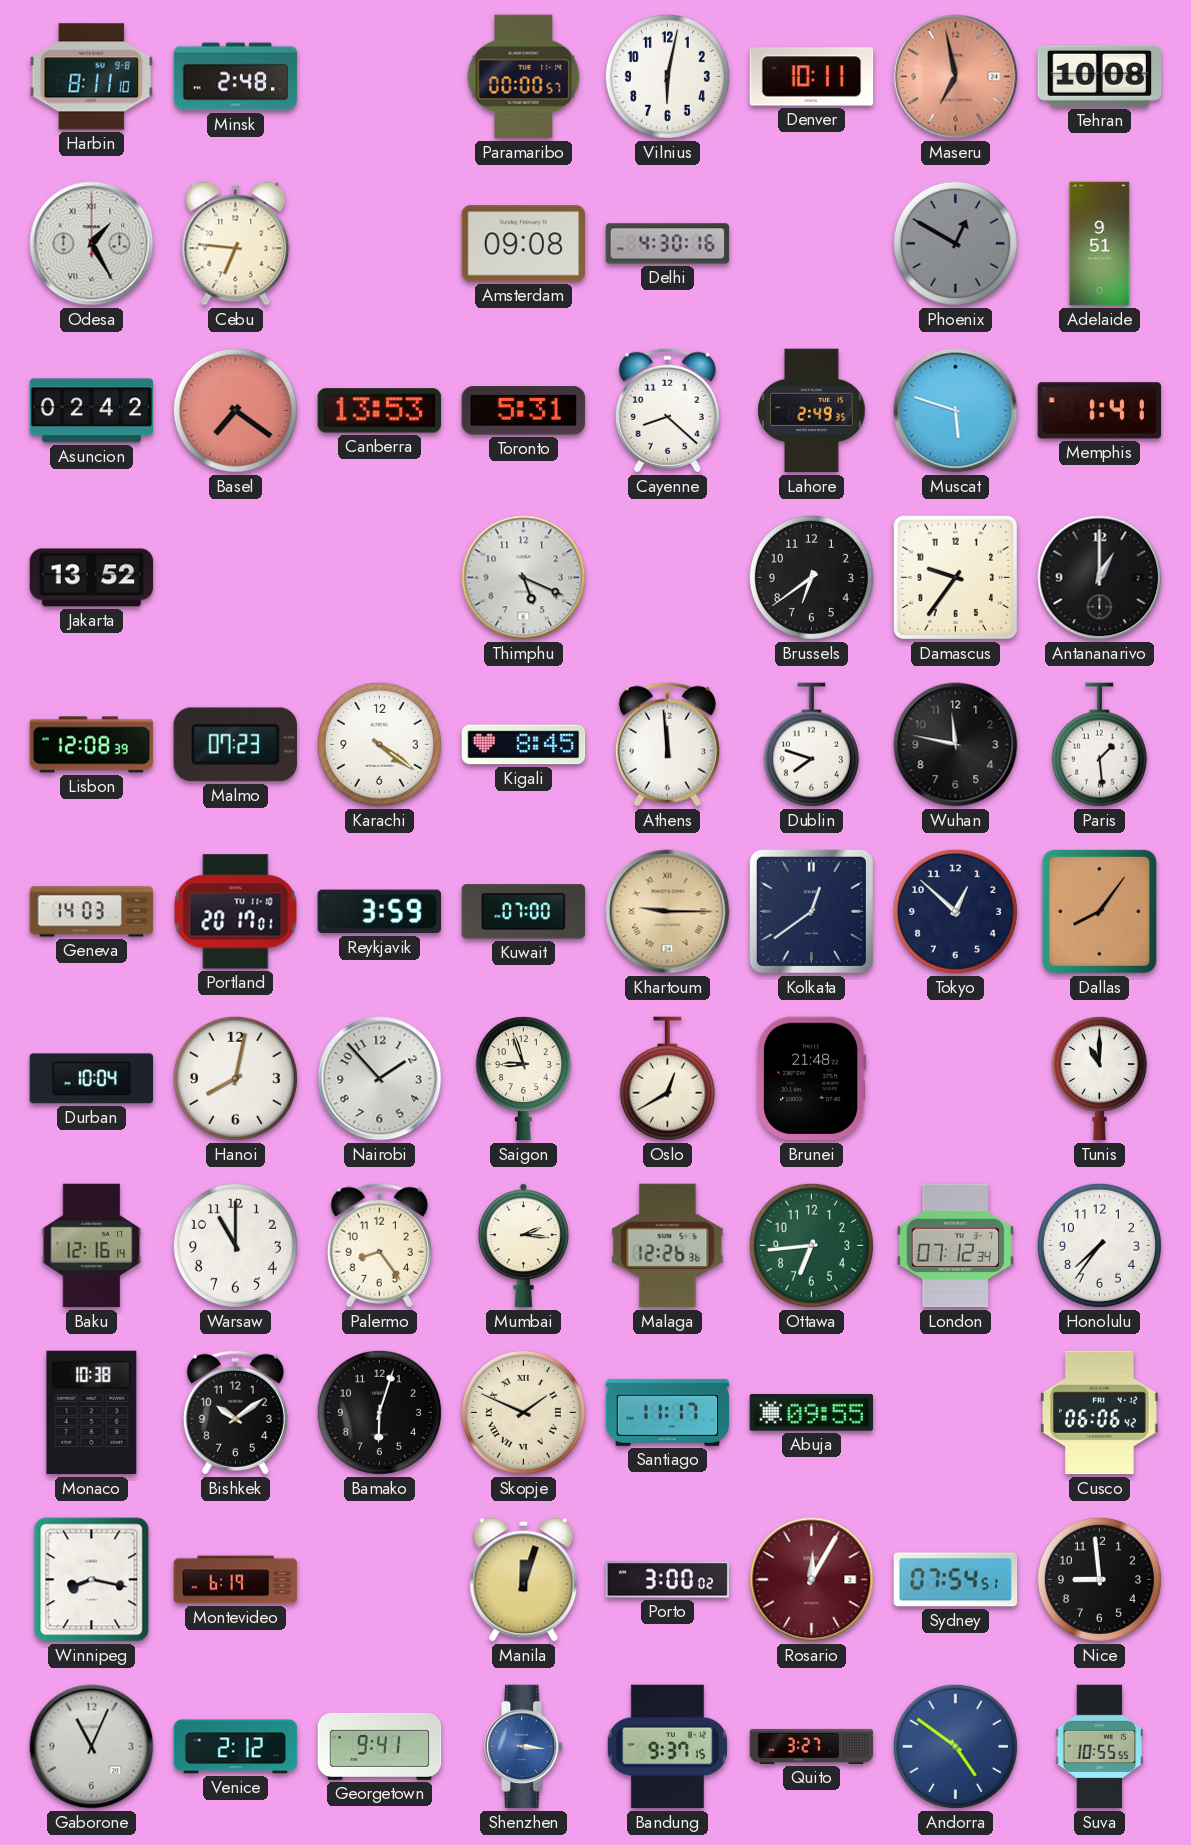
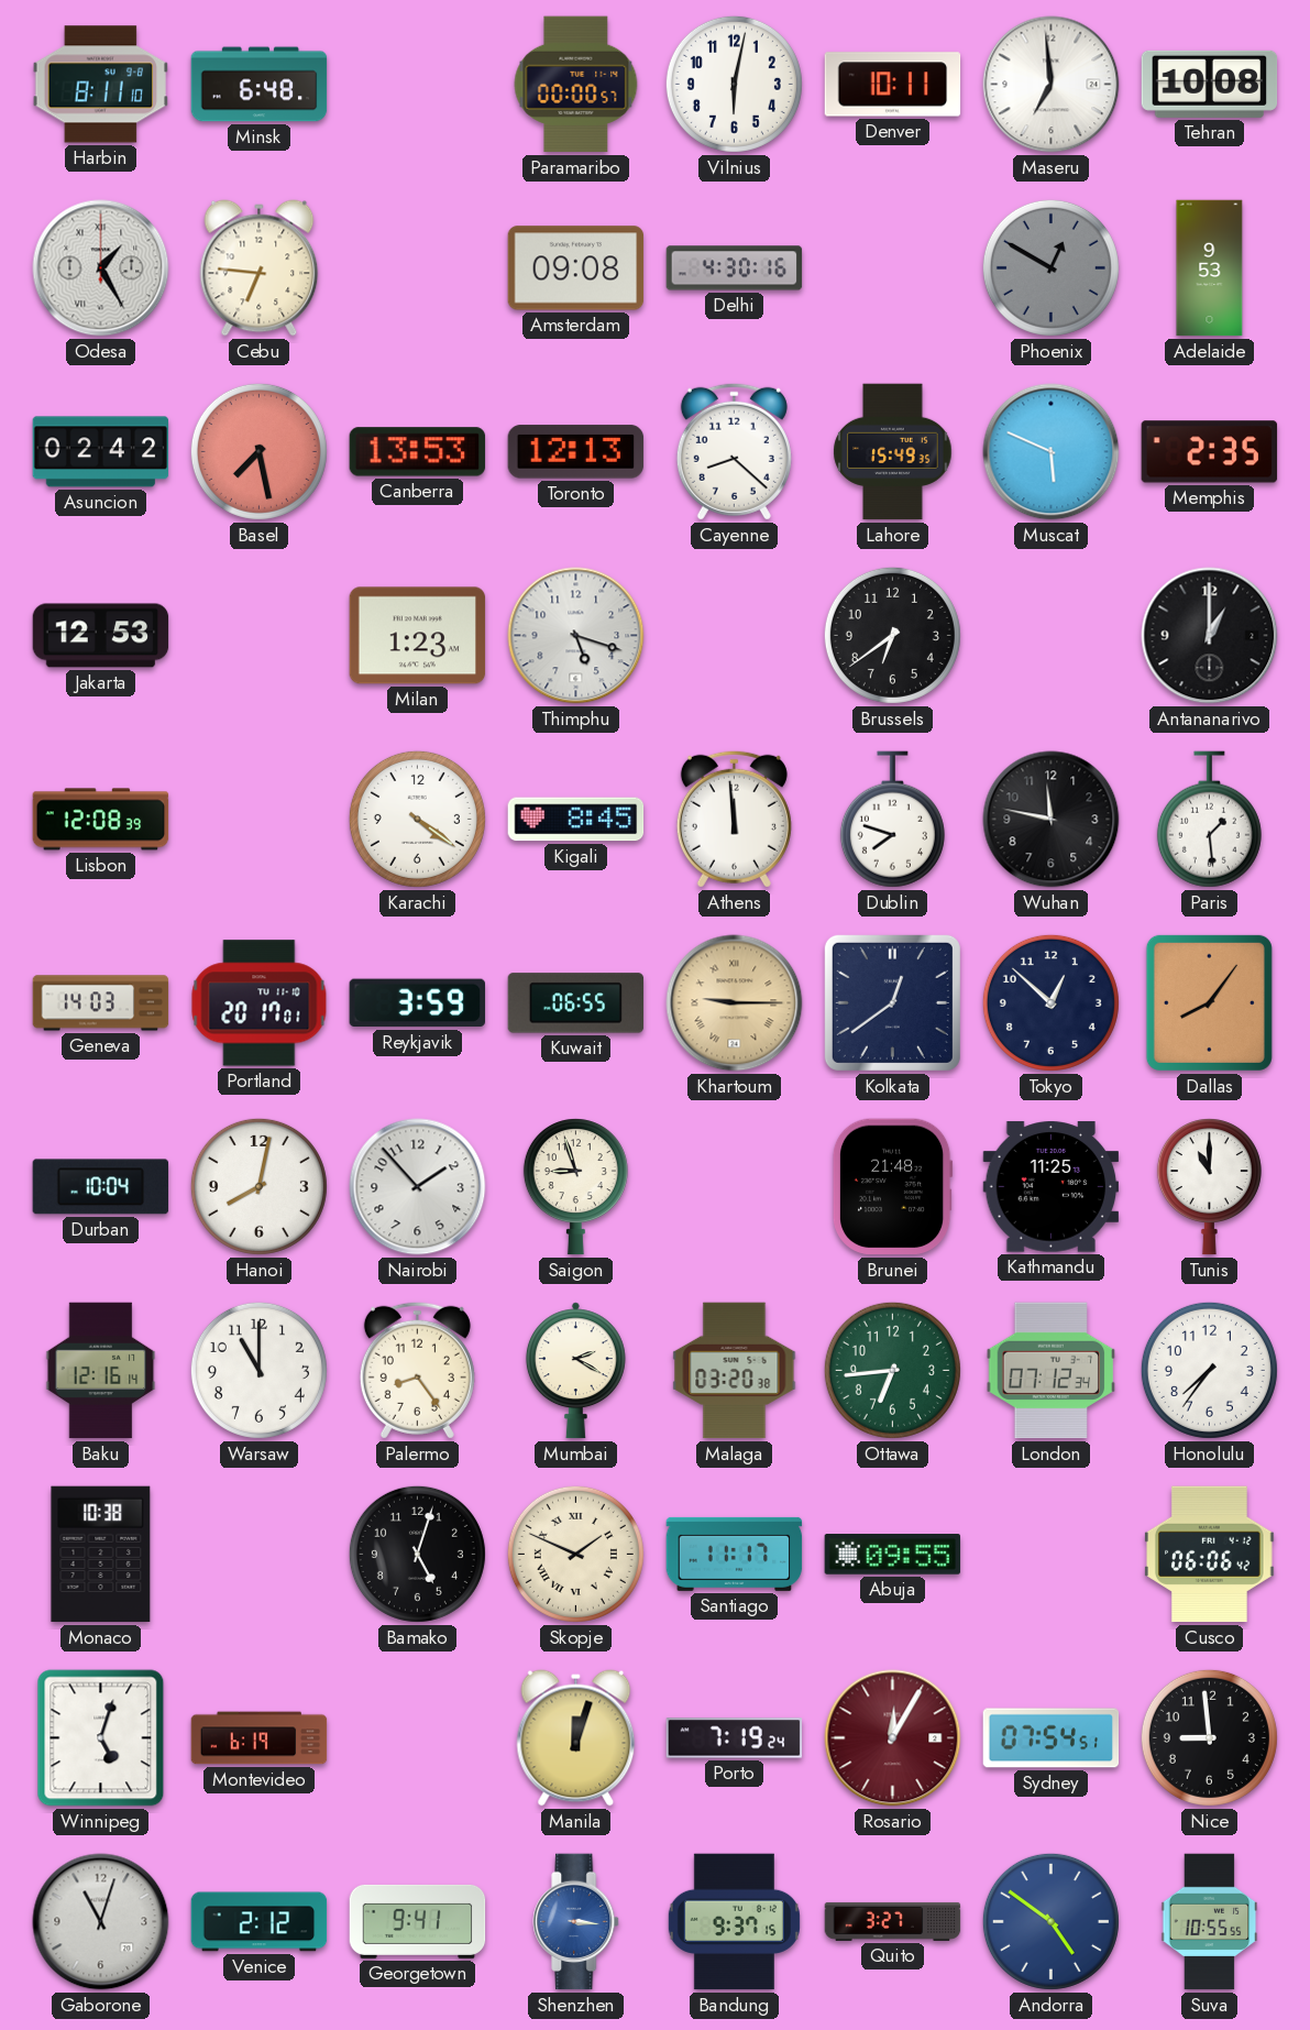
Minsk: 2:48 -> 6:48 (260, 85)
Maseru: 6:58 -> 6:59 (1052, 85)
Maseru dial: salmon -> white (1052, 85)
Adelaide: 9:51 -> 9:53 (1210, 268)
Basel: 7:21 -> 7:28 (258, 451)
Toronto: 5:31 -> 12:13 (576, 452)
Lahore: 2:49 -> 15:49 (893, 452)
Muscat: 5:48 -> 5:49 (1052, 452)
Memphis: 1:41 -> 2:35 (1210, 452)
Jakarta: 13:52 -> 12:53 (101, 636)
Milan: none -> 1:23 (418, 636)
Thimphu: 5:19 -> 5:18 (576, 636)
Damascus: 9:36 -> none (955, 577)
Malmo: 07:23 -> none (235, 745)
Kuwait: 07:00 -> 06:55 (576, 1003)
Oslo: 12:40 -> none (667, 1079)
Kathmandu: none -> 11:25 (1052, 1187)
Mumbai: 2:16 -> 2:20 (575, 1371)
Malaga: 12:26 -> 03:20 (735, 1371)
Bishkek: 10:09 -> none (235, 1412)
Bamako: 6:03 -> 5:03 (417, 1554)
Winnipeg: 8:17 -> 5:03 (101, 1738)
Porto: 3:00 -> 7:19 (735, 1738)
Gaborone: 11:04 -> 11:03 (101, 1922)
